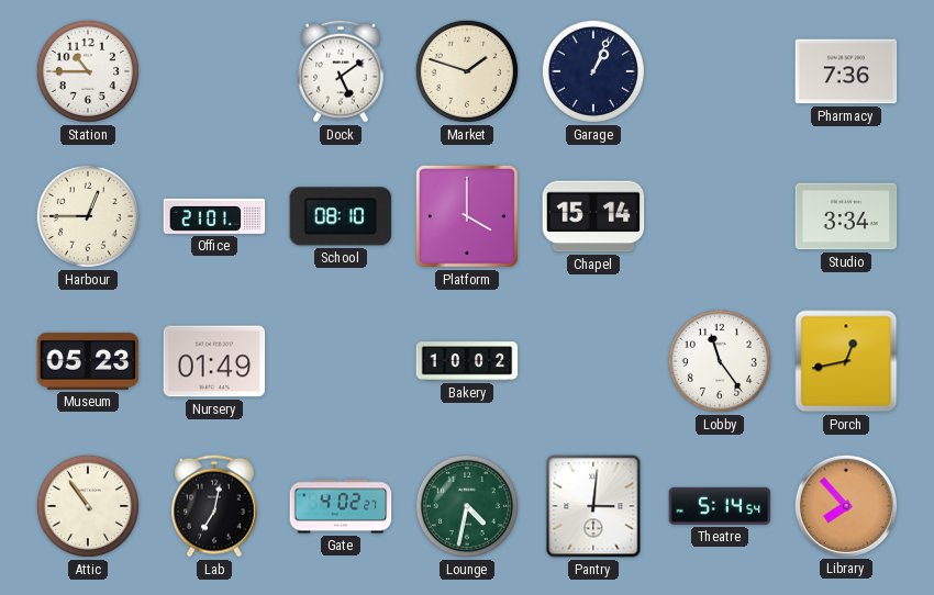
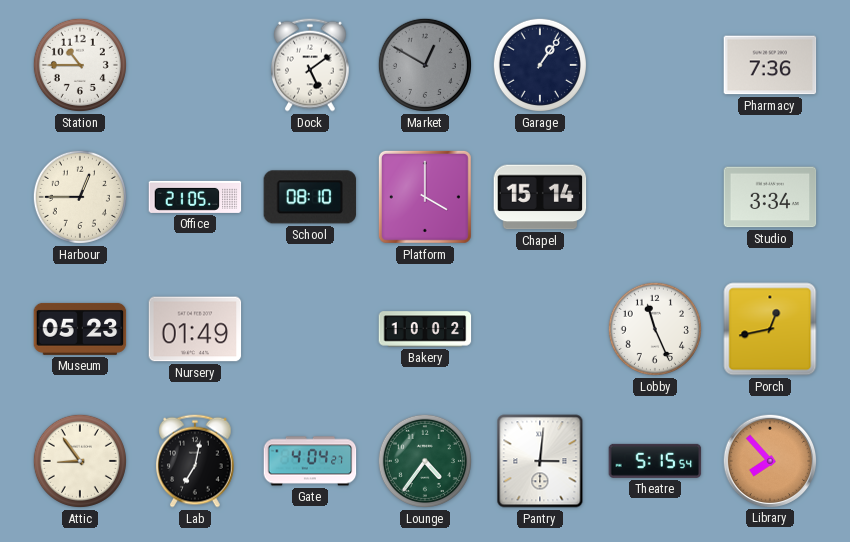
Market: 1:48 -> 12:50 (425, 65)
Market dial: cream -> grey (425, 65)
Garage: 1:04 -> 1:06 (540, 65)
Office: 21:01 -> 21:05 (195, 197)
Lobby: 11:24 -> 11:26 (655, 329)
Attic: 10:54 -> 8:54 (80, 461)
Gate: 4:02 -> 4:04 (310, 461)
Lounge: 4:32 -> 4:36 (425, 461)
Theatre: 5:14 -> 5:15 (655, 461)
